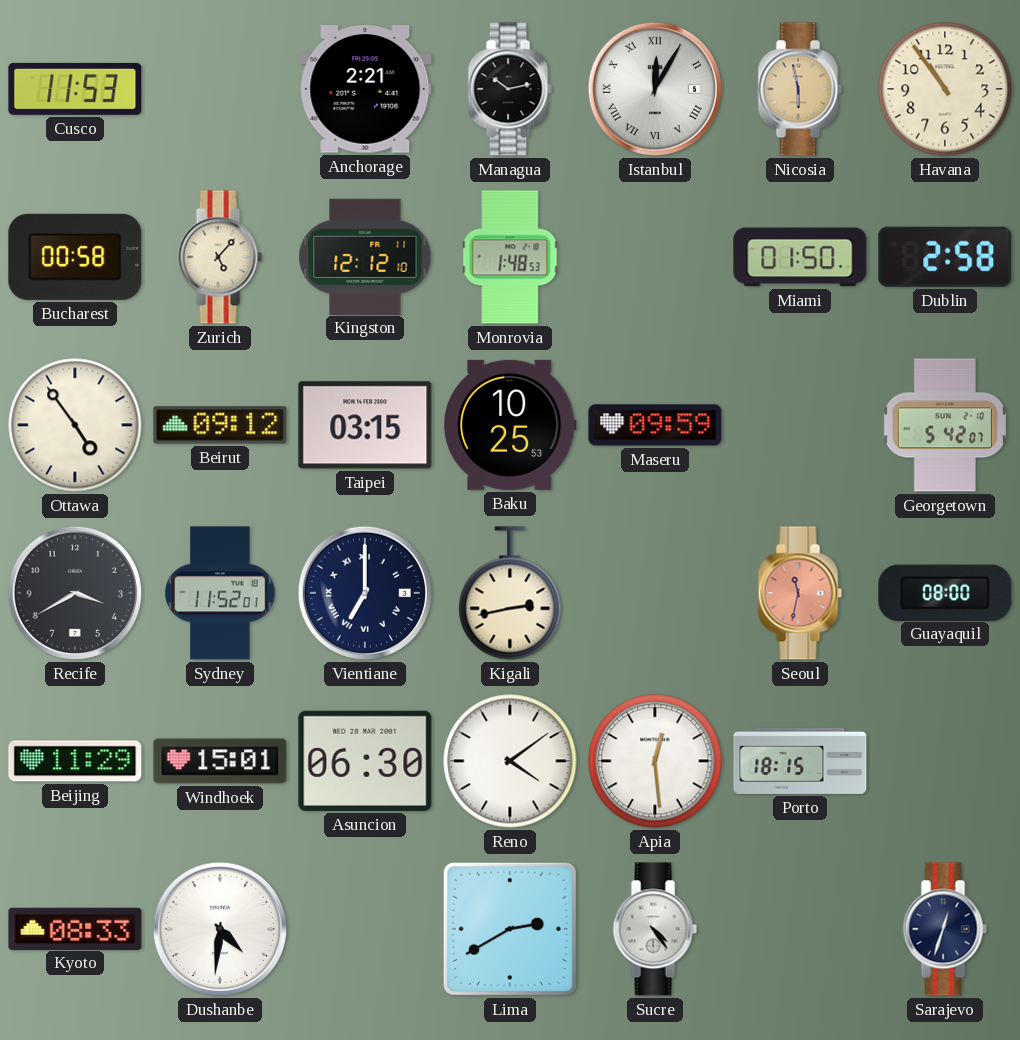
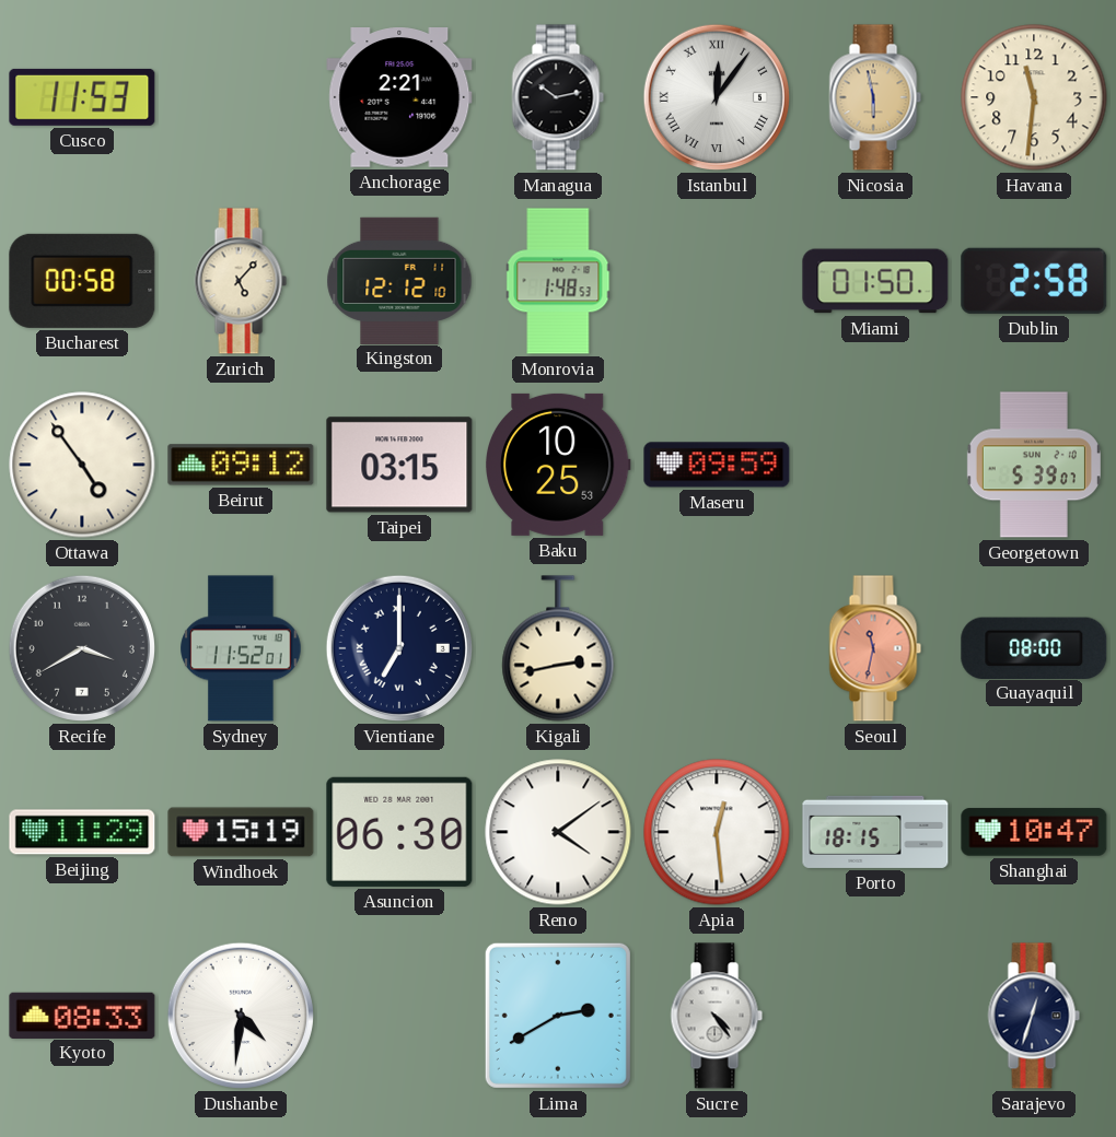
Istanbul: 12:05 -> 12:06 (717, 97)
Havana: 10:54 -> 11:31 (1034, 97)
Georgetown: 5:42 -> 5:39 (1034, 465)
Windhoek: 15:01 -> 15:19 (241, 832)
Shanghai: none -> 10:47 (1034, 832)
